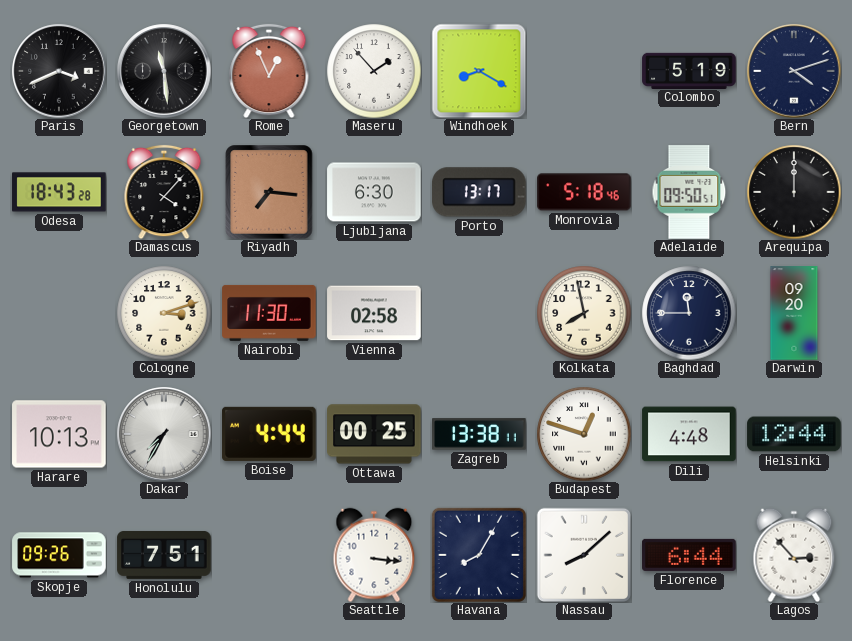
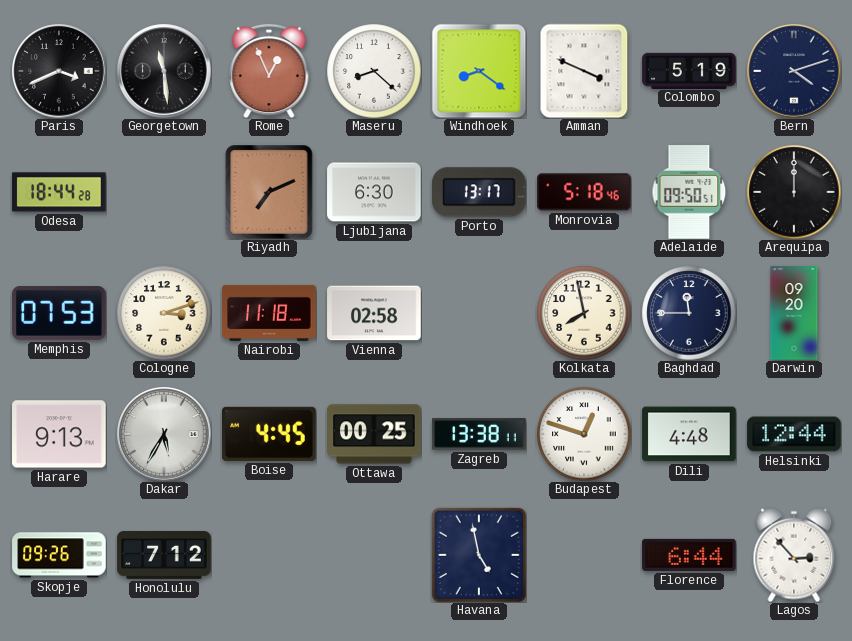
Maseru: 1:53 -> 8:22 (374, 71)
Windhoek: 8:20 -> 8:21 (479, 71)
Amman: none -> 3:49 (584, 71)
Odesa: 18:43 -> 18:44 (59, 192)
Damascus: 4:07 -> none (164, 192)
Riyadh: 7:16 -> 7:11 (269, 192)
Memphis: none -> 07:53 (59, 313)
Nairobi: 11:30 -> 11:18 (269, 313)
Harare: 10:13 -> 9:13 (59, 434)
Dakar: 7:35 -> 5:35 (164, 434)
Boise: 4:44 -> 4:45 (269, 434)
Honolulu: 7:51 -> 7:12 (164, 555)
Seattle: 3:16 -> none (374, 555)
Havana: 8:05 -> 4:58 (479, 555)
Nassau: 8:08 -> none (584, 555)
